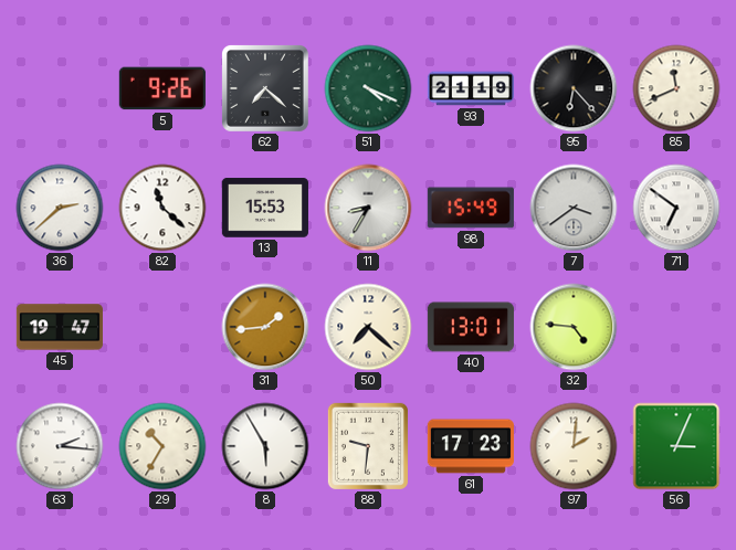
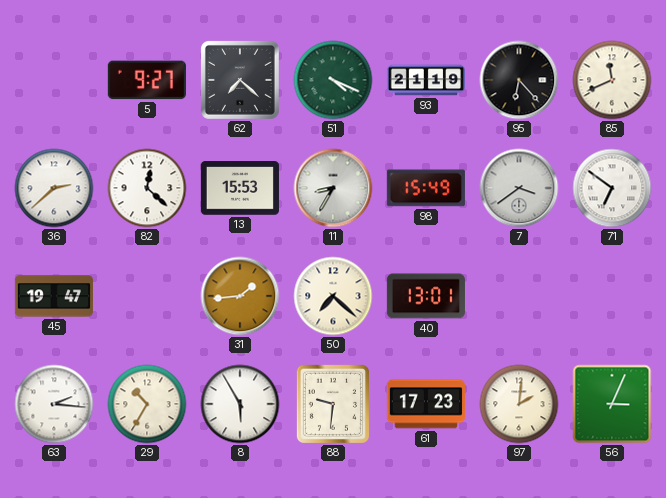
5: 9:26 -> 9:27 (147, 80)
82: 11:22 -> 12:22 (147, 188)
32: 4:46 -> none (574, 327)
